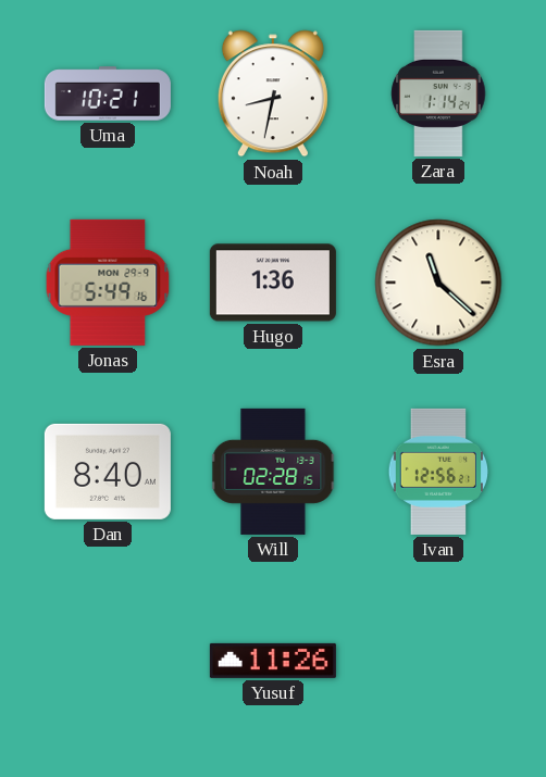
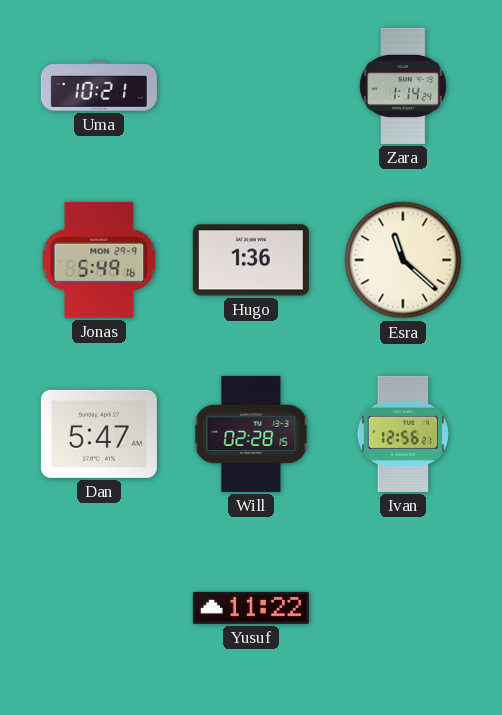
Noah: 8:32 -> none (273, 93)
Dan: 8:40 -> 5:47 (99, 434)
Yusuf: 11:26 -> 11:22 (251, 608)
